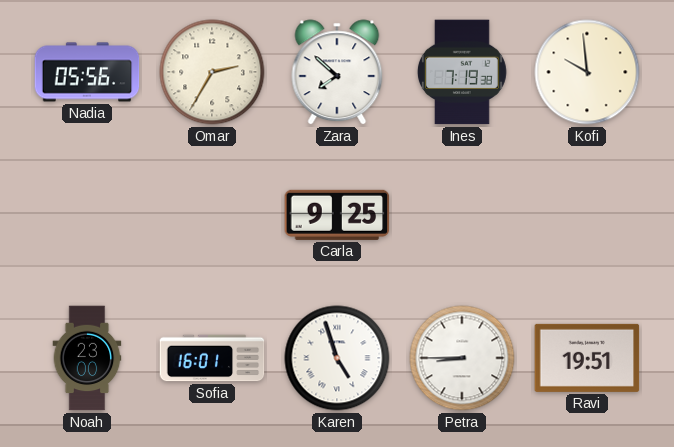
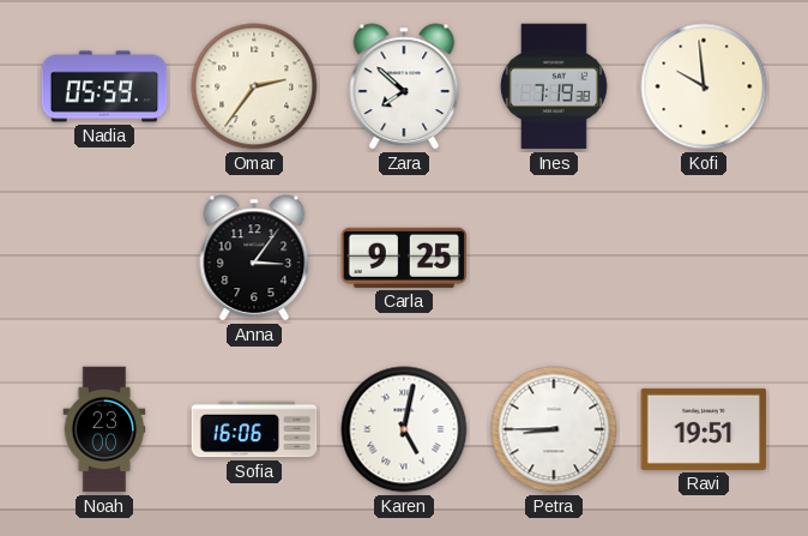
Nadia: 05:56 -> 05:59 (104, 86)
Omar: 2:35 -> 2:36 (254, 86)
Anna: none -> 3:06 (254, 258)
Sofia: 16:01 -> 16:06 (254, 429)
Karen: 4:57 -> 5:02 (404, 429)
